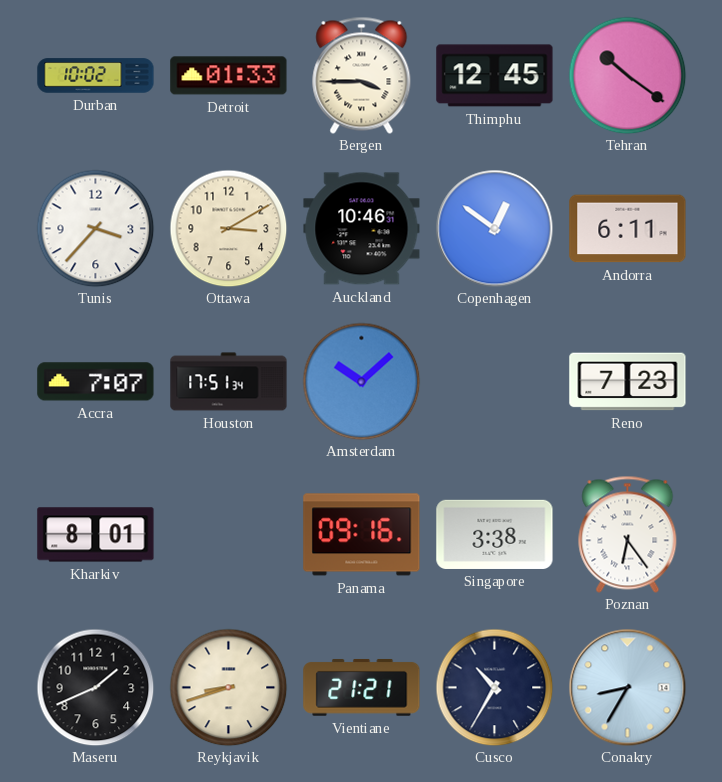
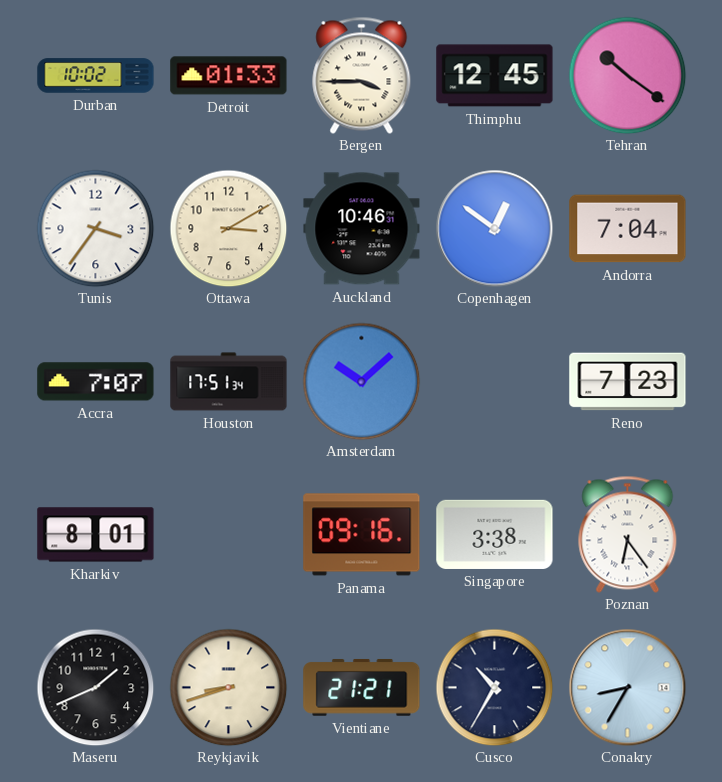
Tunis: 3:37 -> 3:36 (95, 228)
Andorra: 6:11 -> 7:04 (628, 229)
